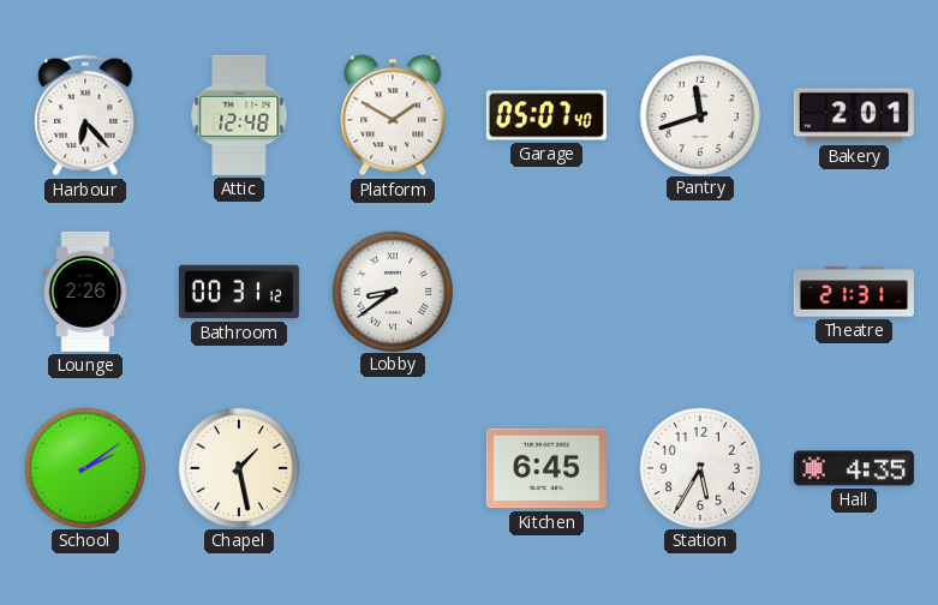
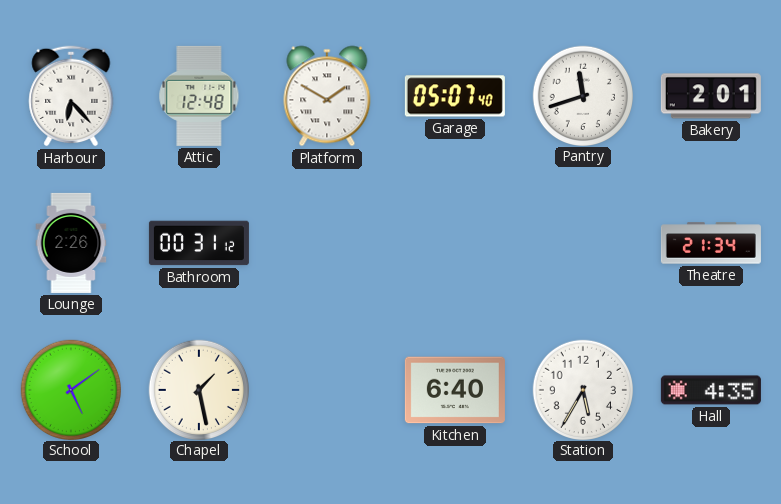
Lobby: 8:39 -> none (392, 290)
Theatre: 21:31 -> 21:34 (711, 243)
School: 2:09 -> 5:09 (70, 389)
Kitchen: 6:45 -> 6:40 (455, 390)
